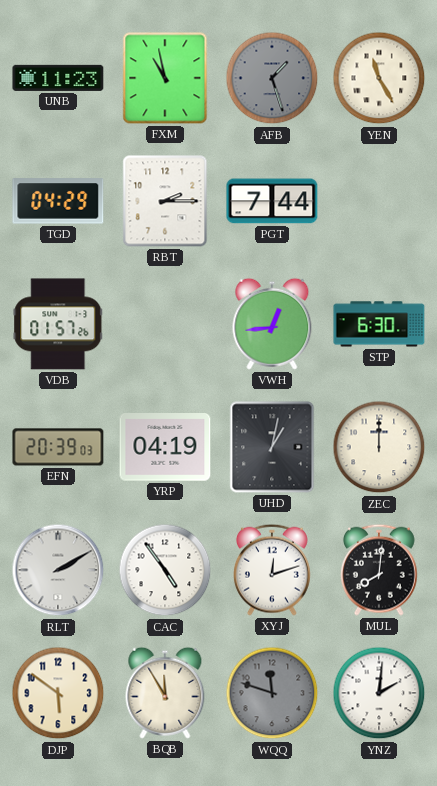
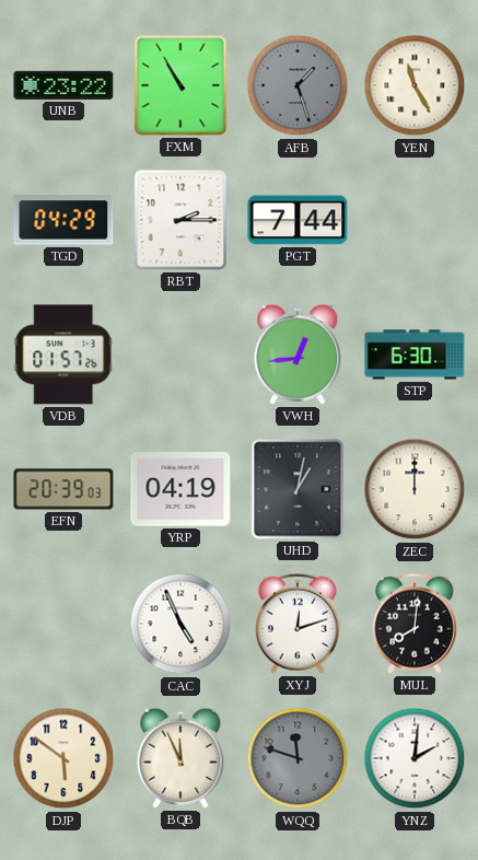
UNB: 11:23 -> 23:22 (63, 85)
FXM: 10:58 -> 10:55 (180, 85)
RLT: 2:10 -> none (58, 570)
CAC: 4:54 -> 4:56 (180, 624)
BQB: 11:55 -> 11:56 (180, 758)
